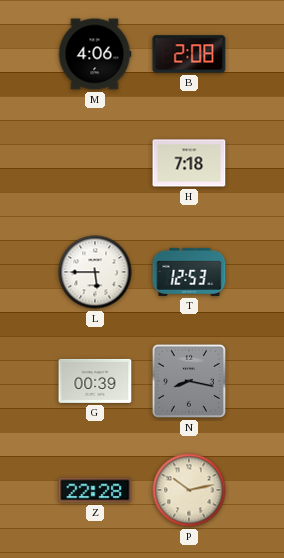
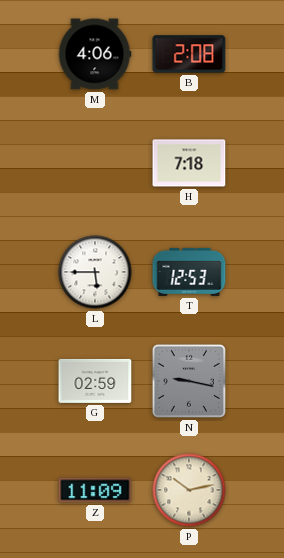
G: 00:39 -> 02:59 (95, 381)
N: 8:17 -> 9:17 (189, 381)
Z: 22:28 -> 11:09 (95, 490)
